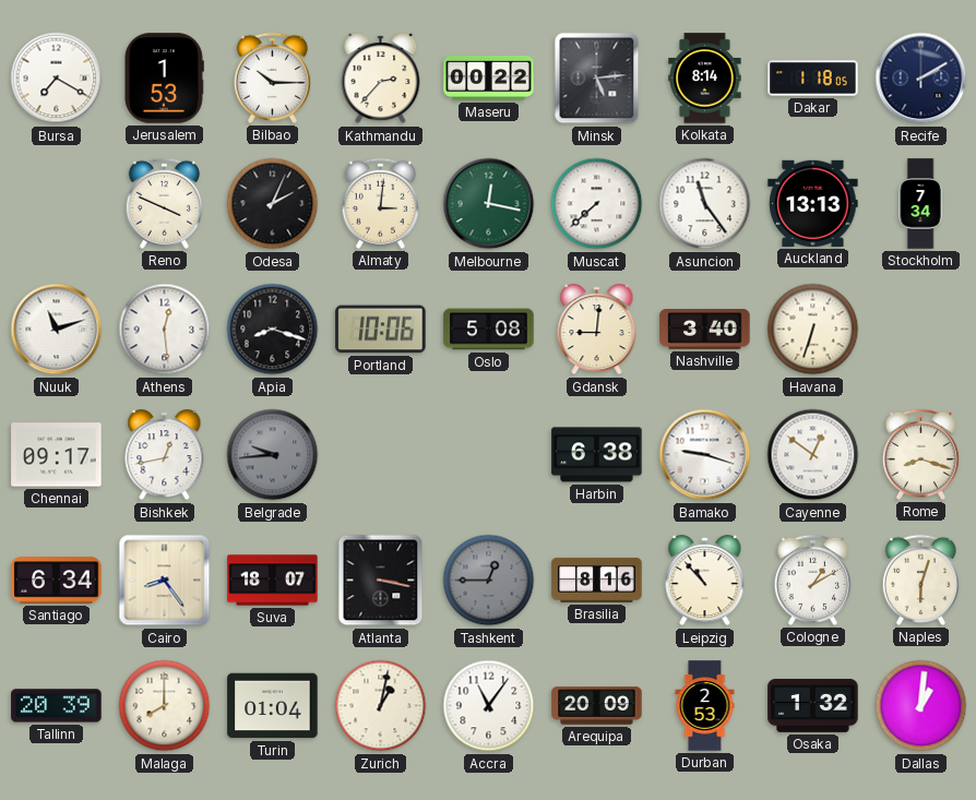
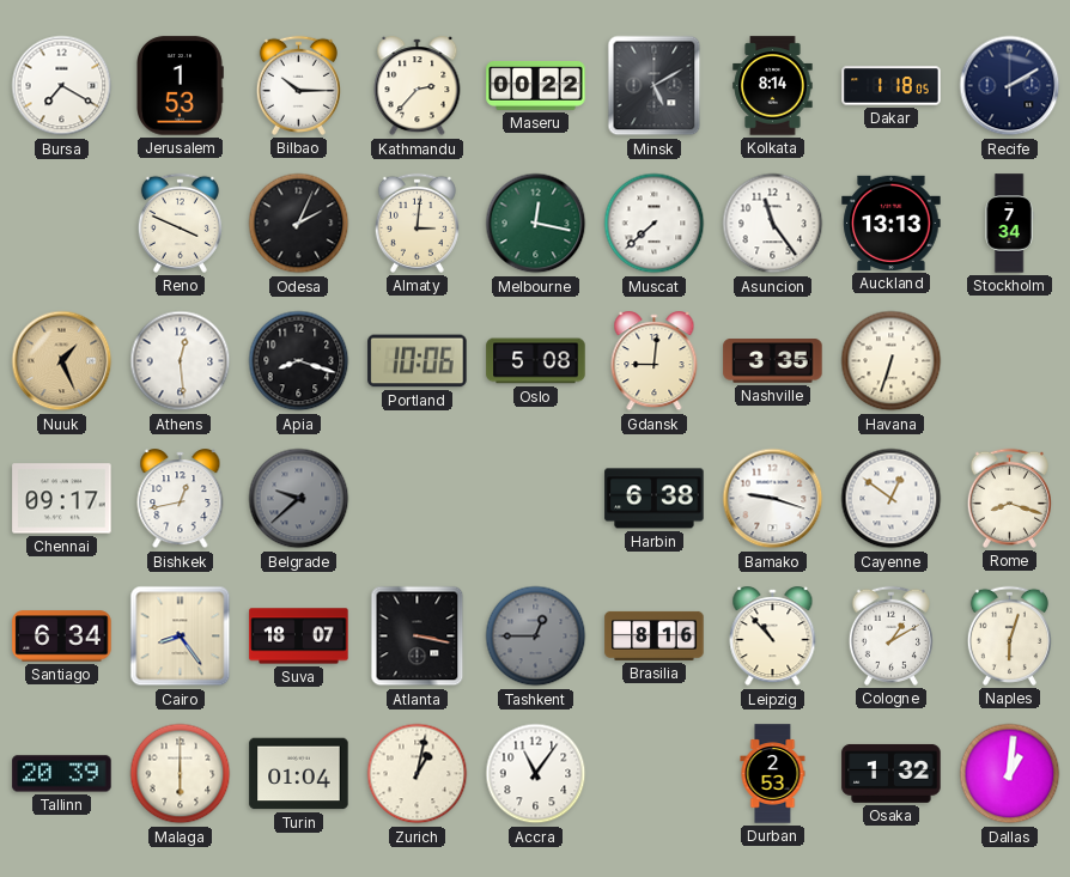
Minsk: 5:14 -> 5:10 (655, 86)
Nuuk: 11:12 -> 1:26 (62, 361)
Nuuk dial: white -> champagne (62, 361)
Nashville: 3:40 -> 3:35 (773, 361)
Belgrade: 9:44 -> 9:38 (299, 499)
Malaga: 8:00 -> 6:00 (181, 774)
Arequipa: 20:09 -> none (597, 706)
